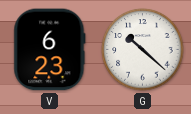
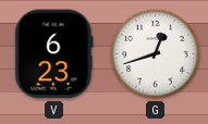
G: 10:22 -> 12:42 (156, 54)
